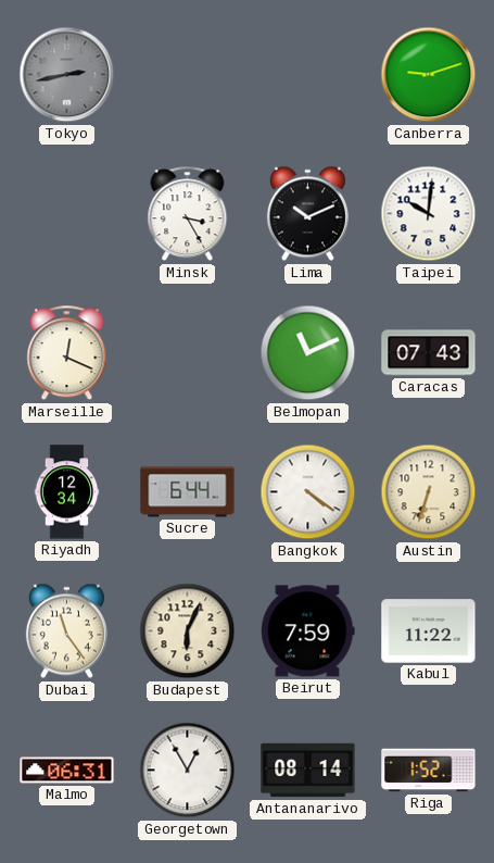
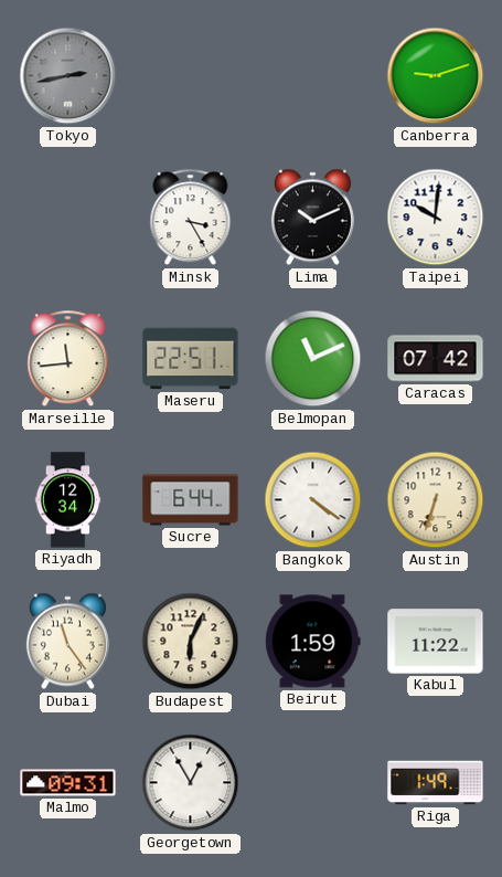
Marseille: 12:19 -> 11:44 (68, 359)
Maseru: none -> 22:51 (191, 359)
Caracas: 07:43 -> 07:42 (436, 359)
Beirut: 7:59 -> 1:59 (313, 642)
Malmo: 06:31 -> 09:31 (68, 783)
Antananarivo: 08:14 -> none (308, 771)
Riga: 1:52 -> 1:49 (436, 783)
